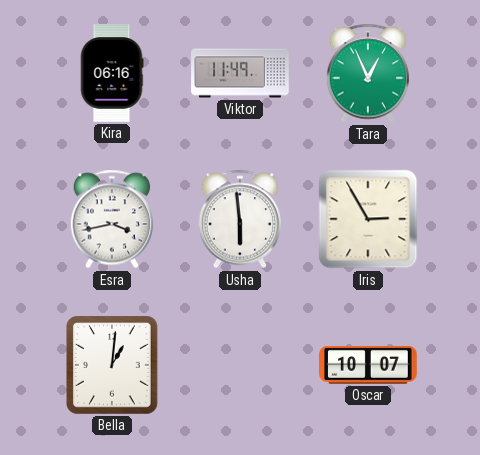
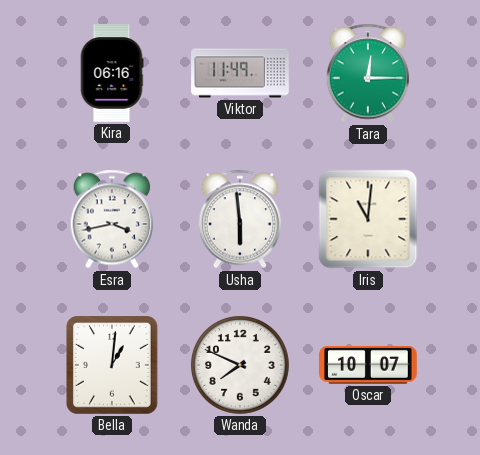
Tara: 12:56 -> 12:15 (368, 73)
Iris: 2:55 -> 11:01 (368, 219)
Wanda: none -> 7:49 (240, 365)
